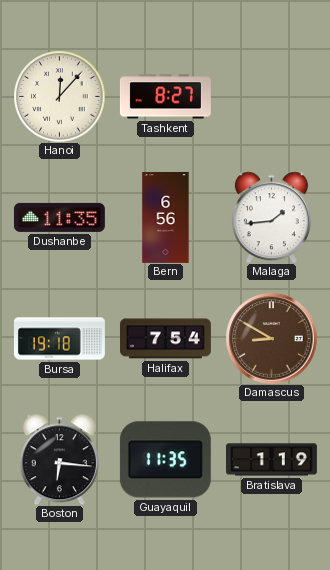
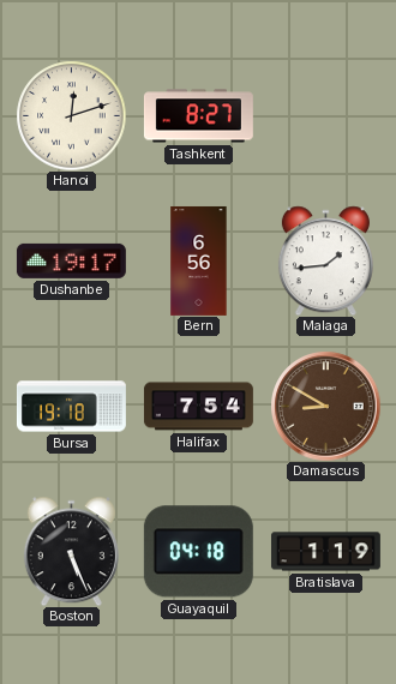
Hanoi: 12:07 -> 12:12 (71, 115)
Dushanbe: 11:35 -> 19:17 (71, 260)
Boston: 6:16 -> 5:26 (71, 551)
Guayaquil: 11:35 -> 04:18 (198, 552)
